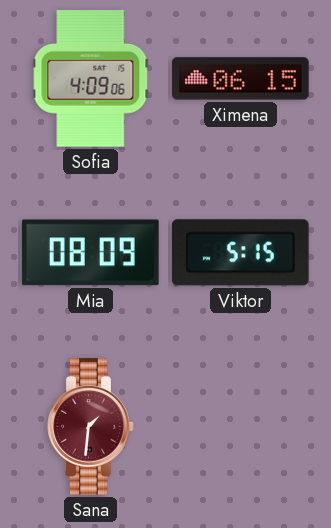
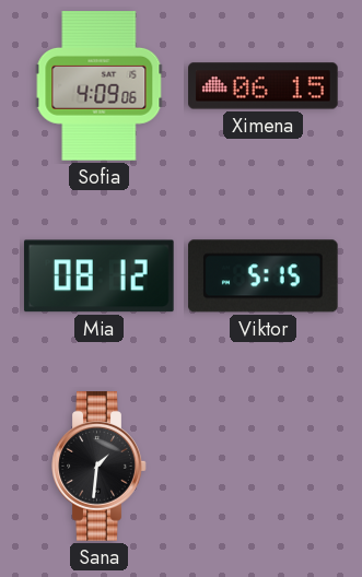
Mia: 08:09 -> 08:12 (100, 276)
Sana dial: burgundy -> black (100, 467)
